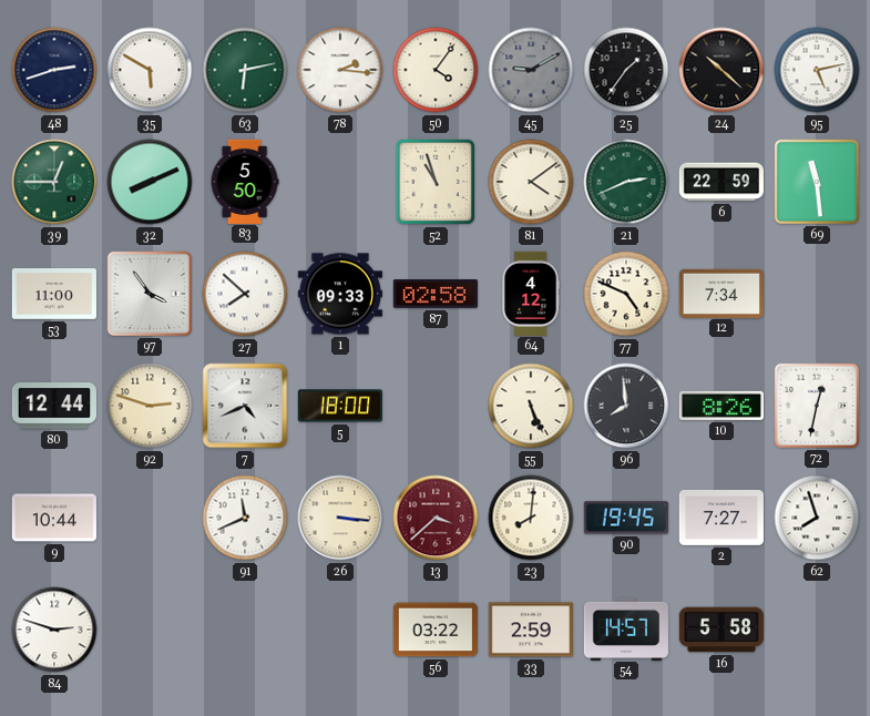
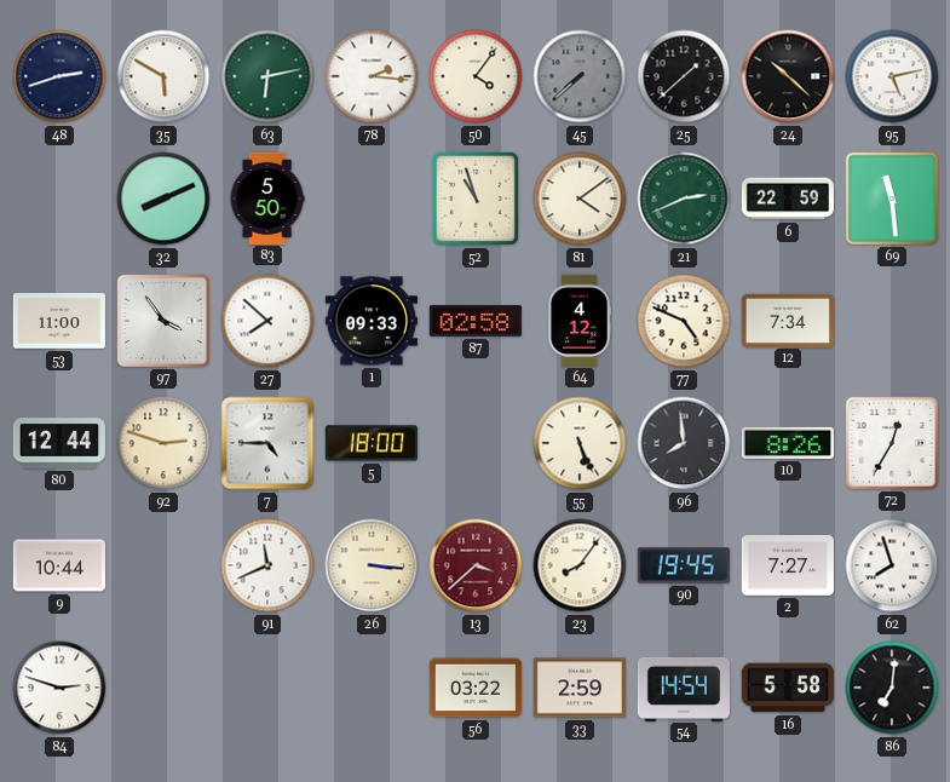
45: 9:10 -> 7:38 (580, 76)
25: 1:36 -> 1:38 (684, 76)
39: 12:45 -> none (54, 182)
7: 4:41 -> 4:45 (267, 443)
72: 12:32 -> 12:35 (892, 443)
23: 8:01 -> 8:06 (580, 565)
54: 14:57 -> 14:54 (684, 686)
86: none -> 7:01 (892, 688)
